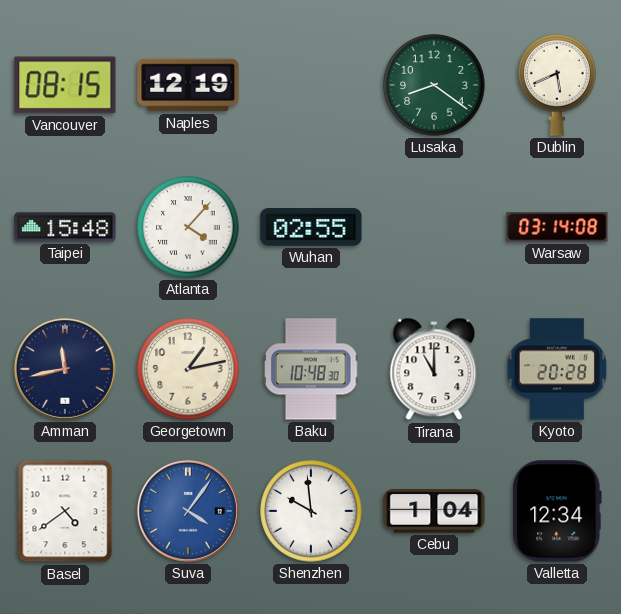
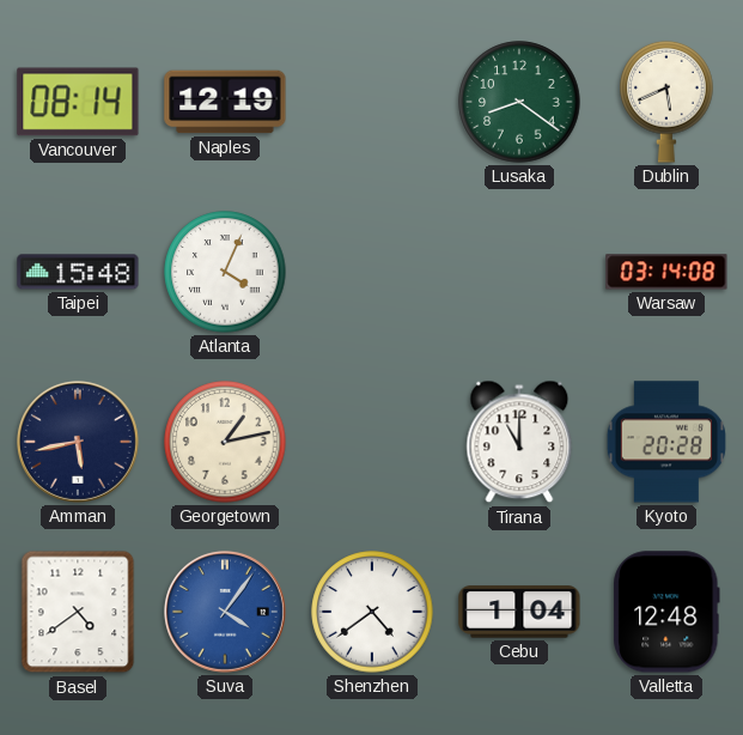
Vancouver: 08:15 -> 08:14 (78, 102)
Atlanta: 4:07 -> 4:04 (225, 272)
Wuhan: 02:55 -> none (311, 227)
Amman: 11:43 -> 5:43 (78, 442)
Baku: 10:48 -> none (312, 369)
Shenzhen: 9:59 -> 4:39 (372, 612)
Valletta: 12:34 -> 12:48 (666, 612)
